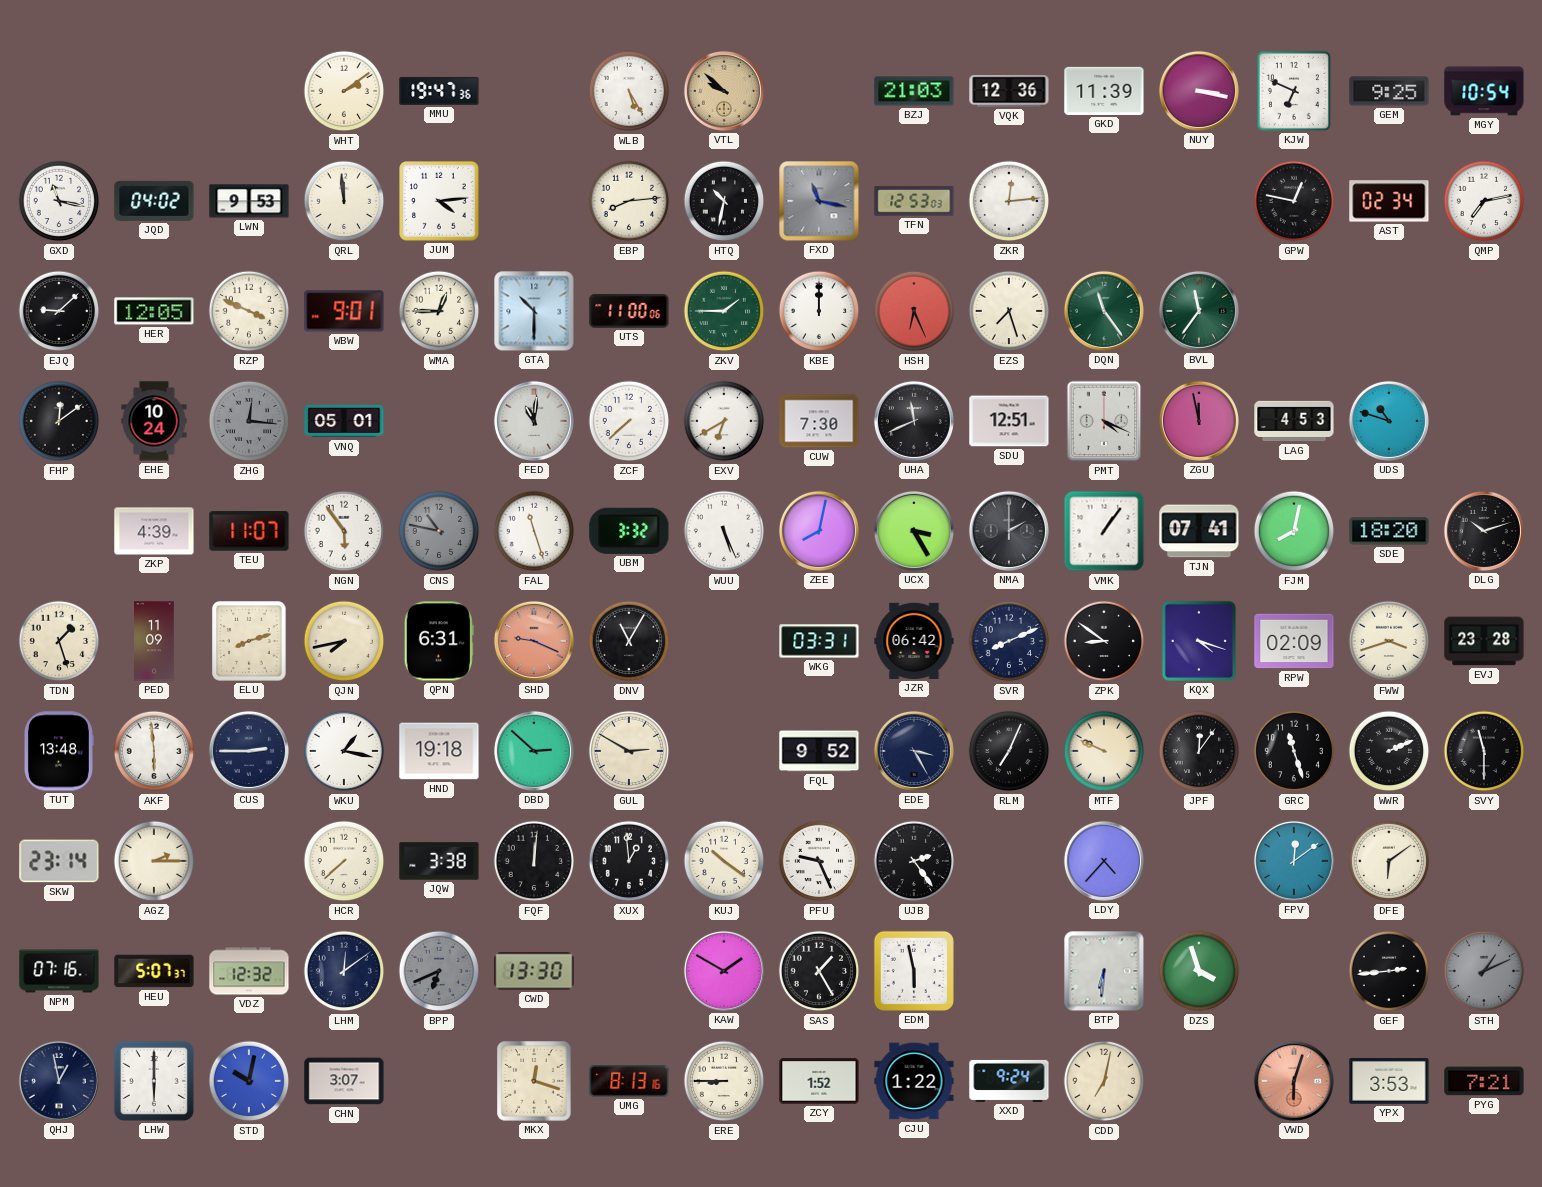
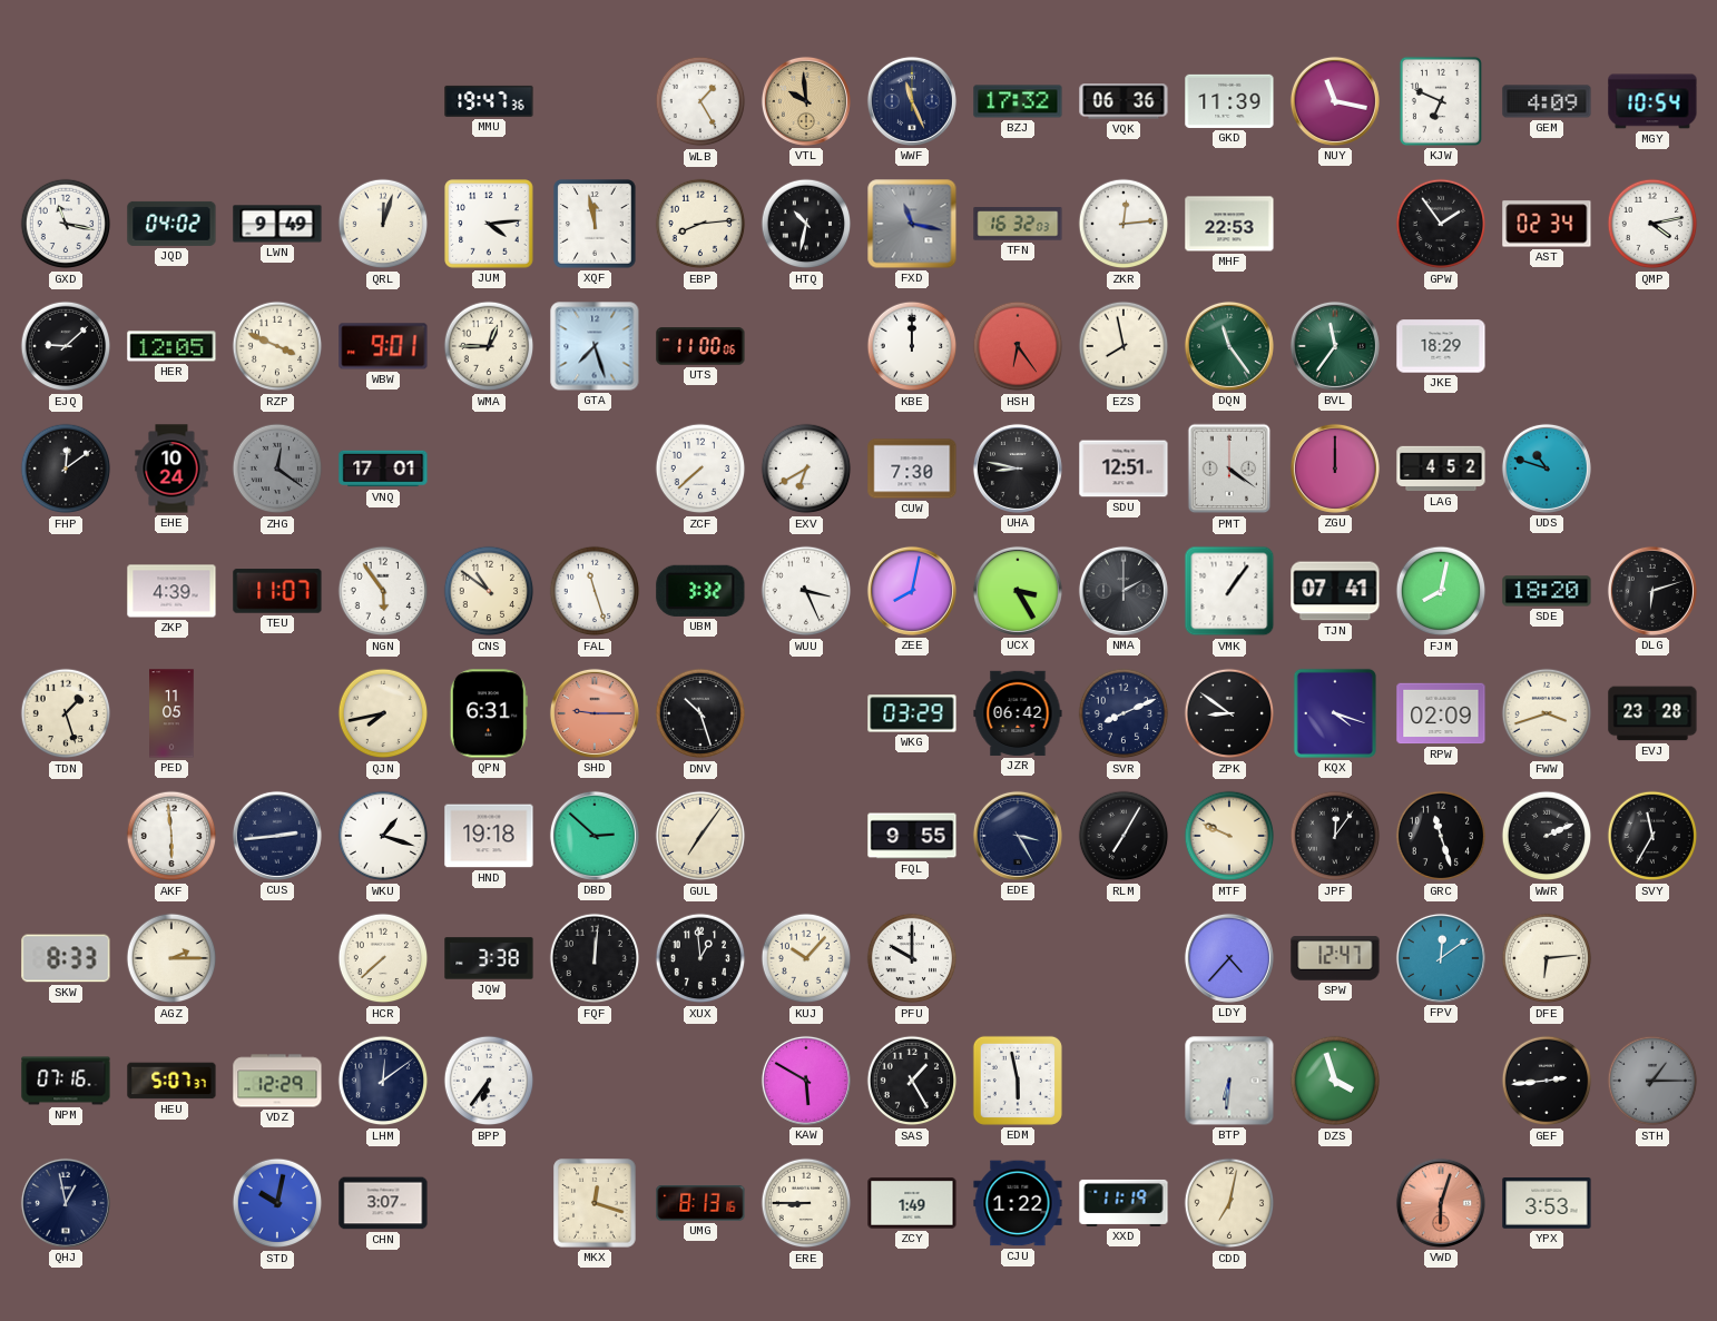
WHT: 2:09 -> none (344, 91)
WLB: 5:25 -> 1:25 (700, 101)
VTL: 9:52 -> 9:59 (806, 101)
WWF: none -> 11:26 (912, 101)
BZJ: 21:03 -> 17:32 (1018, 101)
VQK: 12:36 -> 06:36 (1124, 101)
NUY: 3:17 -> 11:17 (1335, 101)
GEM: 9:25 -> 4:09 (1547, 101)
LWN: 9:53 -> 9:49 (277, 224)
QRL: 11:59 -> 12:03 (383, 224)
XQF: none -> 11:58 (595, 224)
TFN: 12:53 -> 16:32 (1018, 224)
MHF: none -> 22:53 (1229, 224)
GPW: 12:47 -> 1:54 (1441, 224)
QMP: 7:13 -> 4:13 (1652, 224)
GTA: 10:30 -> 7:27 (595, 346)
ZKV: 1:45 -> none (724, 311)
HSH: 6:26 -> 6:24 (1018, 346)
EZS: 7:27 -> 7:58 (1124, 346)
JKE: none -> 18:29 (1441, 346)
ZHG: 12:16 -> 12:21 (277, 469)
VNQ: 05:01 -> 17:01 (383, 469)
FED: 11:01 -> none (534, 421)
UHA: 11:41 -> 8:47 (1018, 469)
PMT: 4:19 -> 4:21 (1229, 469)
ZGU: 11:58 -> 12:00 (1335, 469)
LAG: 4:53 -> 4:52 (1441, 469)
CNS: 10:47 -> 10:51 (489, 591)
CNS dial: grey -> cream (489, 591)
WUU: 5:26 -> 3:26 (806, 591)
DLG: 10:12 -> 6:12 (1652, 591)
PED: 11:09 -> 11:05 (171, 713)
ELU: 8:12 -> none (249, 641)
SHD: 9:19 -> 9:15 (595, 713)
DNV: 11:05 -> 10:27 (700, 713)
WKG: 03:31 -> 03:29 (912, 713)
TUT: 13:48 -> none (59, 751)
CUS: 2:45 -> 2:44 (277, 836)
WKU: 1:17 -> 1:18 (383, 836)
GUL: 2:50 -> 7:06 (700, 836)
FQL: 9:52 -> 9:55 (912, 836)
RLM: 7:04 -> 7:05 (1124, 836)
SVY: 11:30 -> 11:35 (1652, 836)
SKW: 23:14 -> 8:33 (66, 958)
KUJ: 10:21 -> 10:07 (806, 958)
PFU: 9:26 -> 10:00 (912, 958)
UJB: 2:24 -> none (914, 861)
SPW: none -> 12:47 (1335, 958)
DFE: 6:09 -> 6:14 (1547, 958)
VDZ: 12:32 -> 12:29 (277, 1081)
BPP: 6:41 -> 6:36 (489, 1081)
BPP dial: grey -> white (489, 1081)
CWD: 13:30 -> none (534, 971)
KAW: 1:50 -> 5:50 (806, 1081)
STH: 1:11 -> 1:15 (1652, 1081)
LHW: 6:00 -> none (154, 1081)
ZCY: 1:52 -> 1:49 (912, 1203)
XXD: 9:24 -> 11:19 (1124, 1203)
PYG: 7:21 -> none (1484, 1081)
